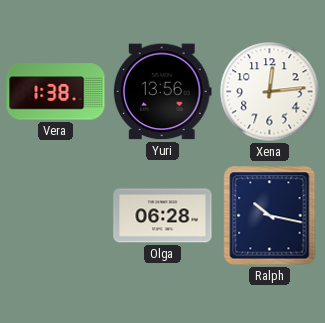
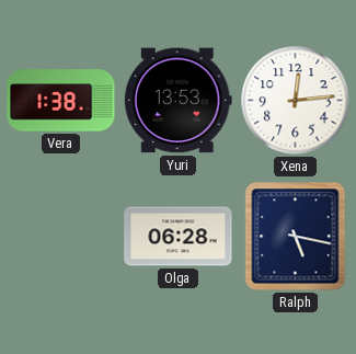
Yuri: 13:56 -> 13:53 (177, 101)
Ralph: 10:17 -> 5:17 (296, 237)
